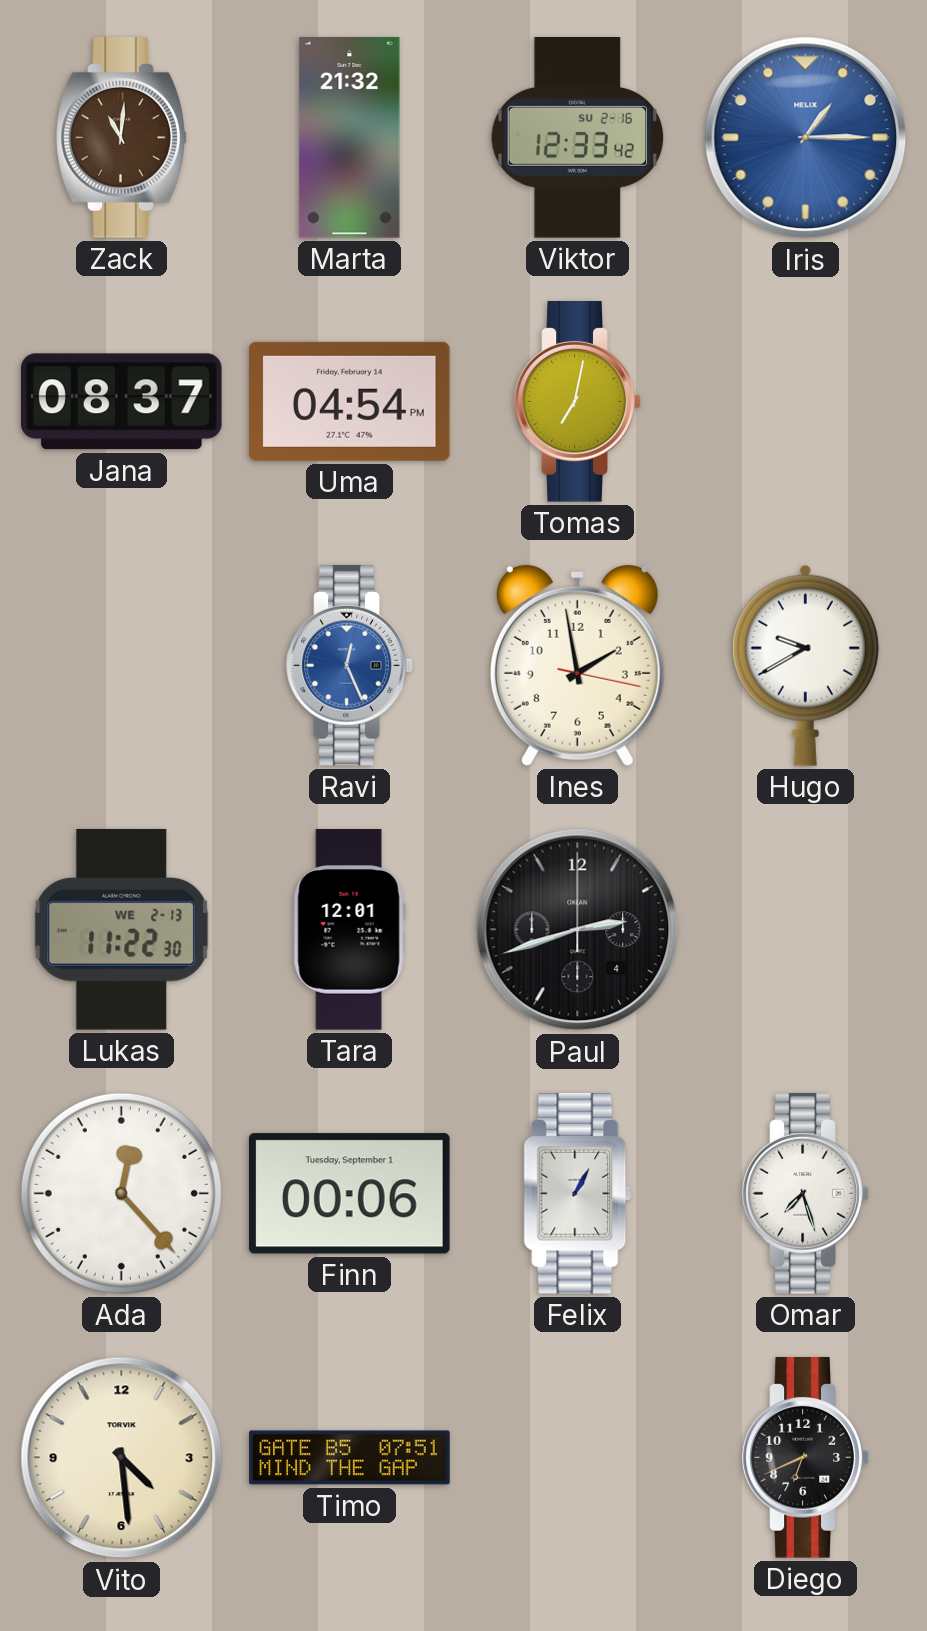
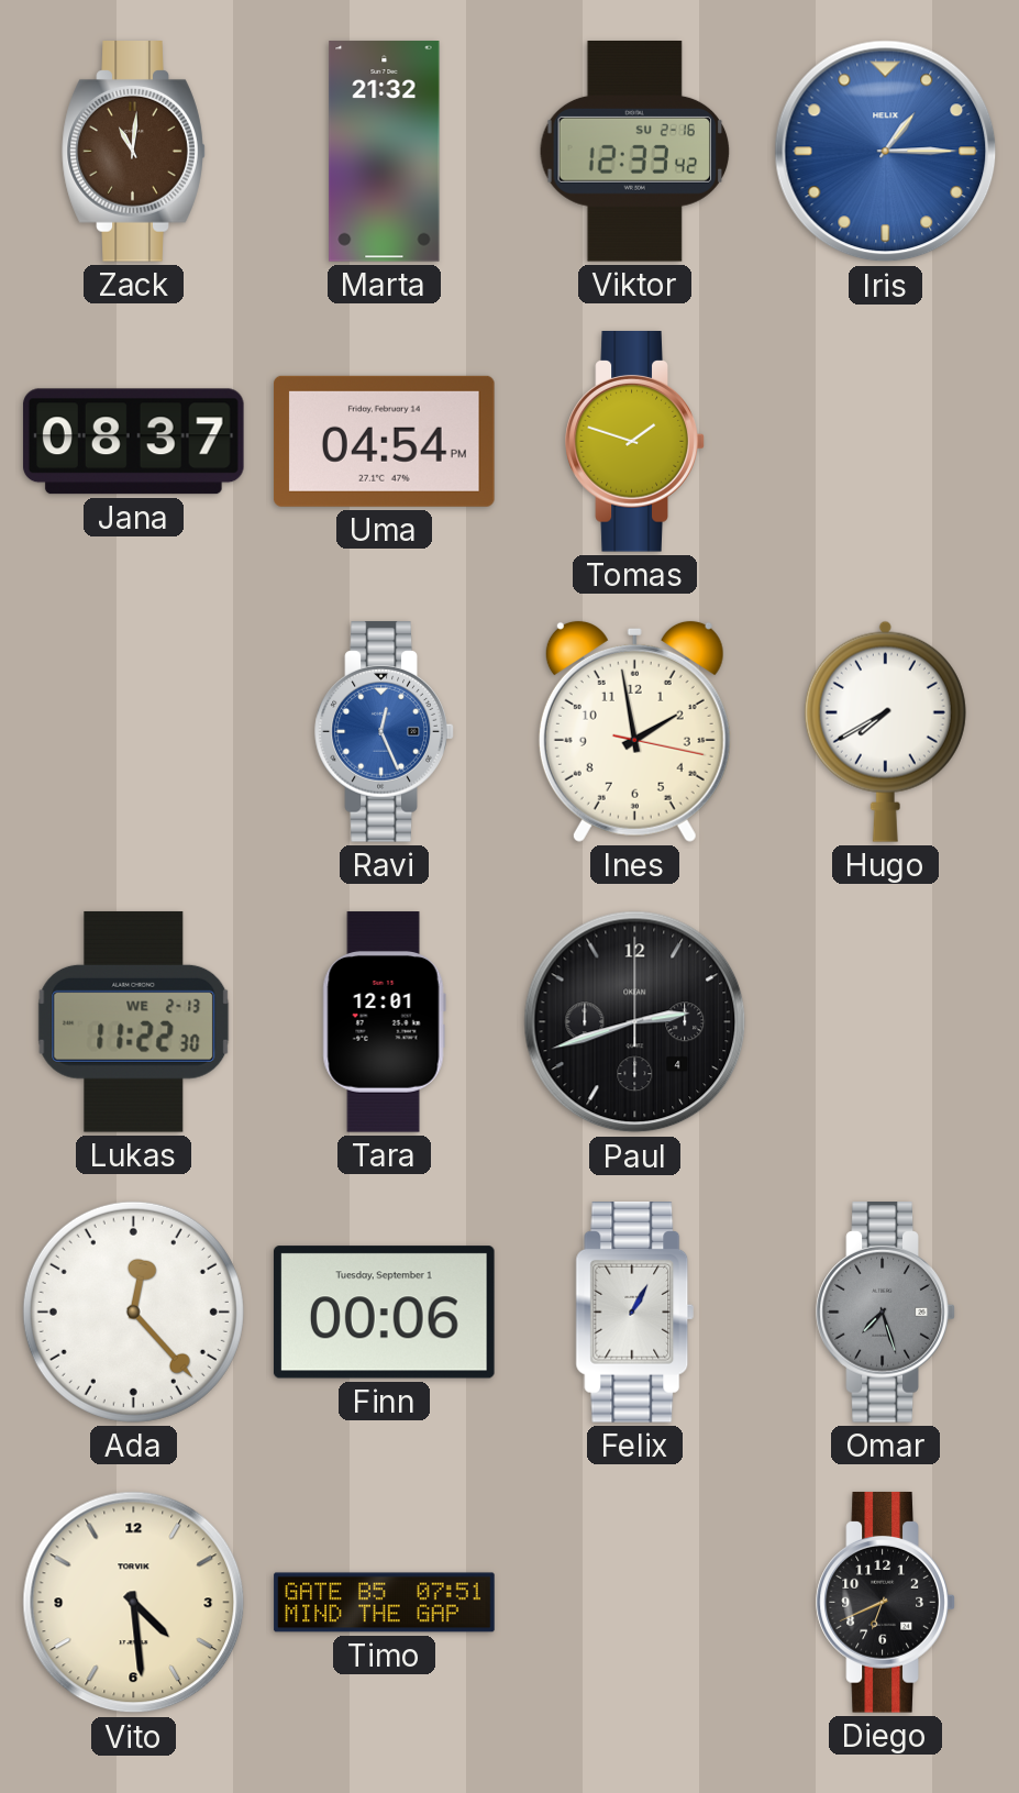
Tomas: 7:02 -> 1:48 (635, 442)
Hugo: 9:40 -> 7:40 (885, 731)
Omar dial: white -> grey (886, 1313)
